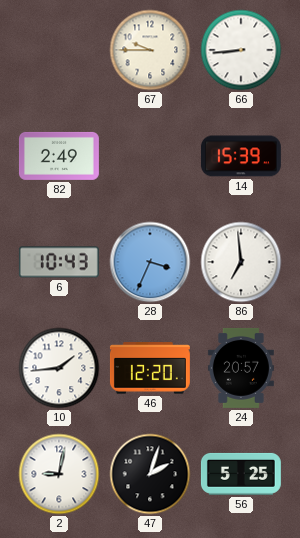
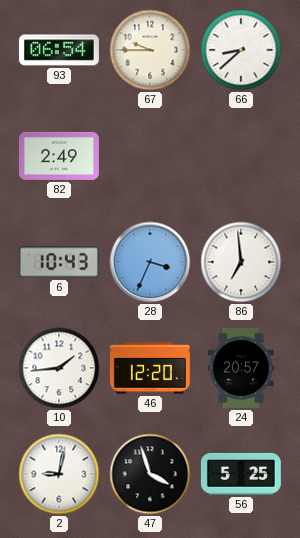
93: none -> 06:54 (59, 50)
66: 8:44 -> 8:38 (241, 50)
14: 15:39 -> none (241, 156)
47: 2:03 -> 3:57 (150, 474)
